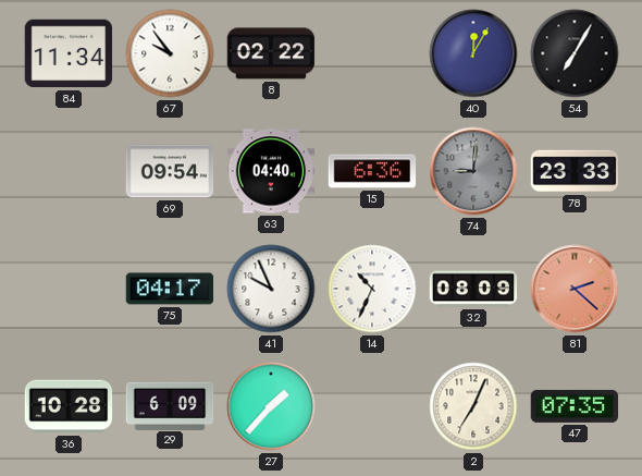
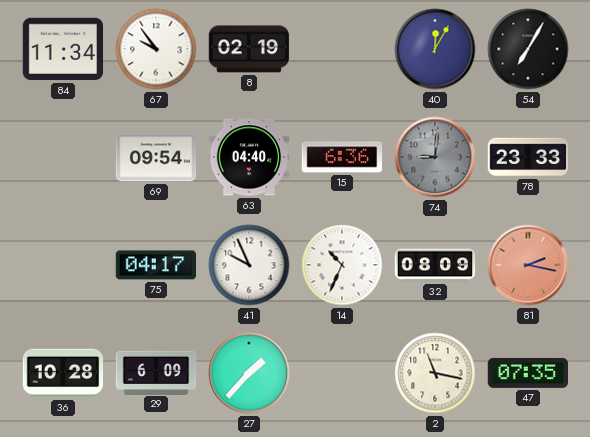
8: 02:22 -> 02:19 (249, 49)
81: 2:22 -> 2:17 (528, 265)
2: 7:04 -> 11:17 (435, 373)
